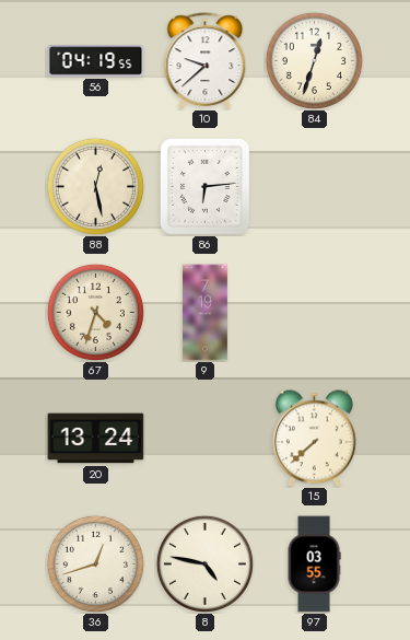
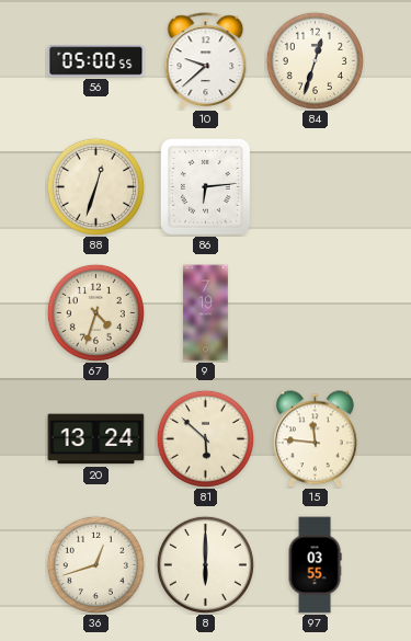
56: 04:19 -> 05:00 (96, 61)
88: 12:28 -> 12:33 (95, 186)
81: none -> 5:52 (205, 438)
15: 7:38 -> 11:46 (315, 439)
8: 4:47 -> 6:00 (205, 564)
